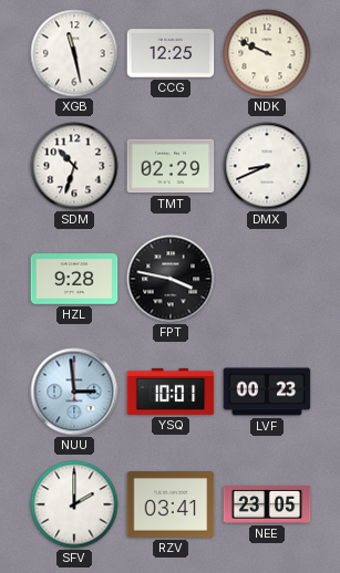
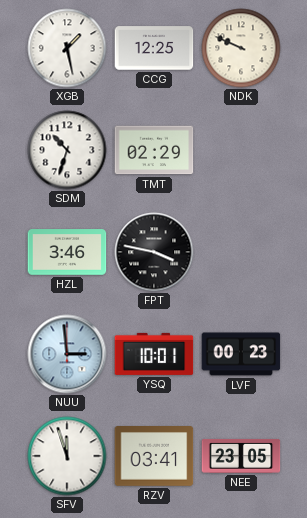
XGB: 11:28 -> 1:28 (67, 48)
DMX: 8:41 -> none (267, 166)
HZL: 9:28 -> 3:46 (67, 252)
SFV: 2:00 -> 11:57 (67, 456)
